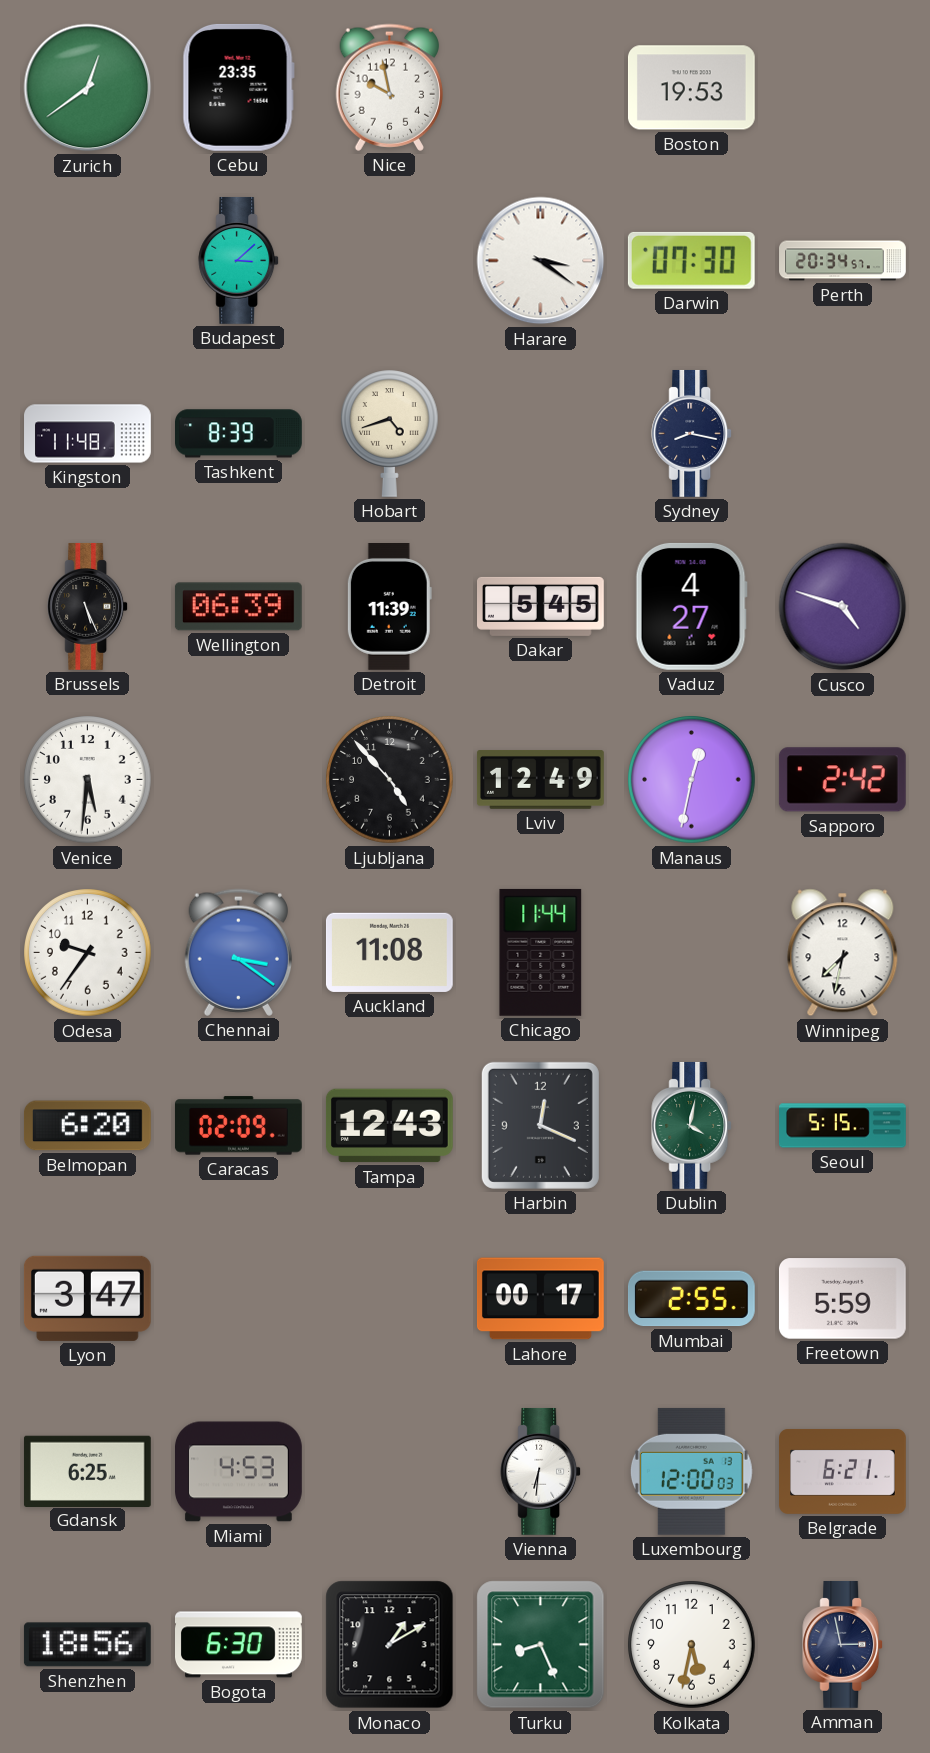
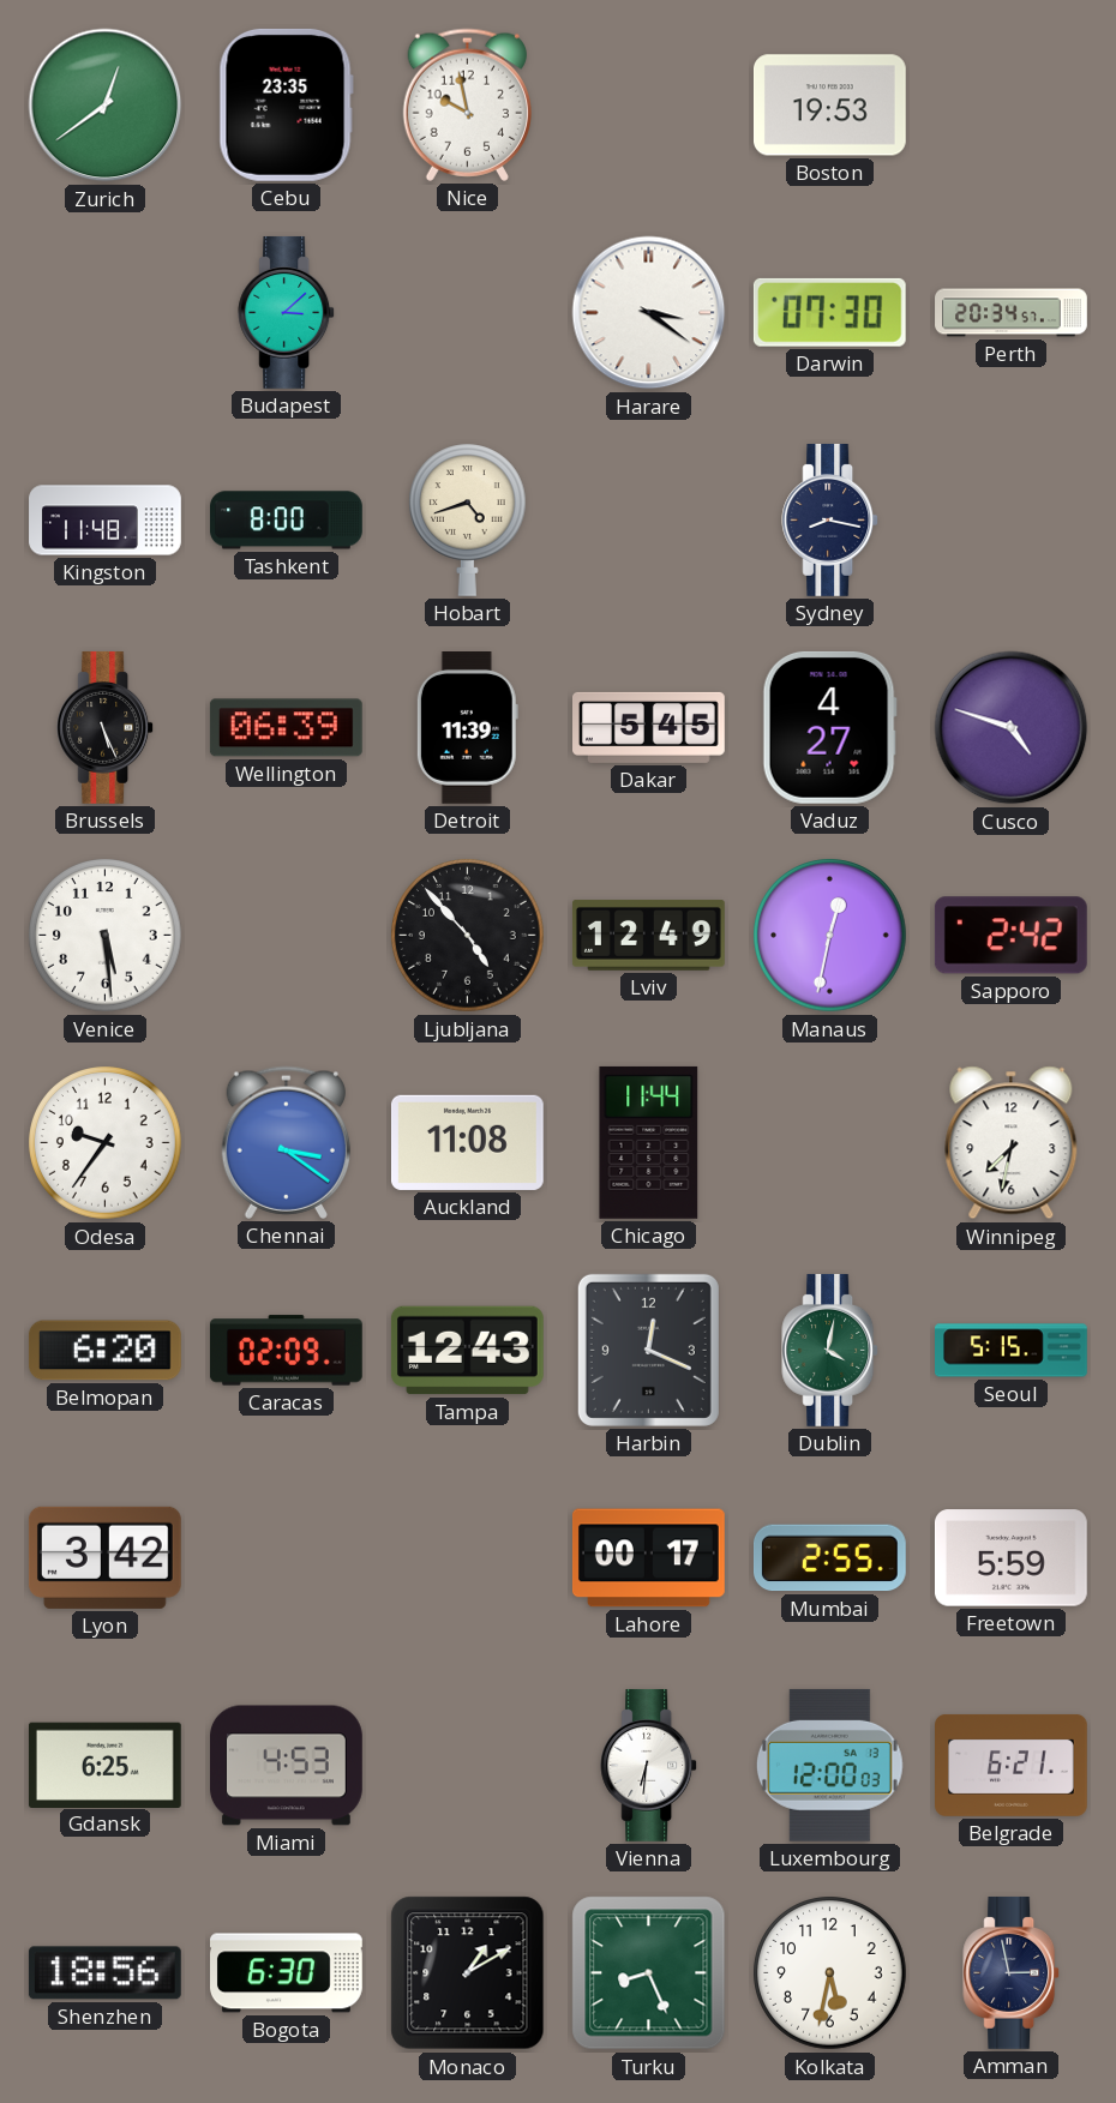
Tashkent: 8:39 -> 8:00 (287, 521)
Venice: 5:31 -> 5:29 (106, 936)
Lyon: 3:47 -> 3:42 (104, 1557)
